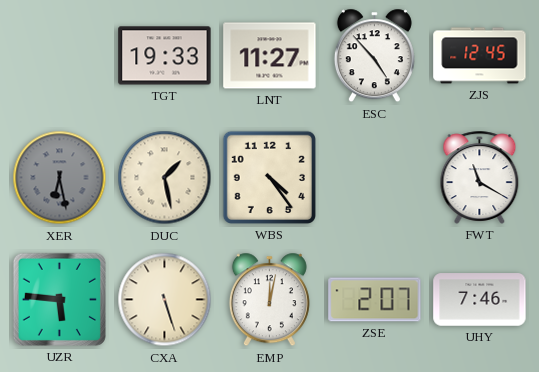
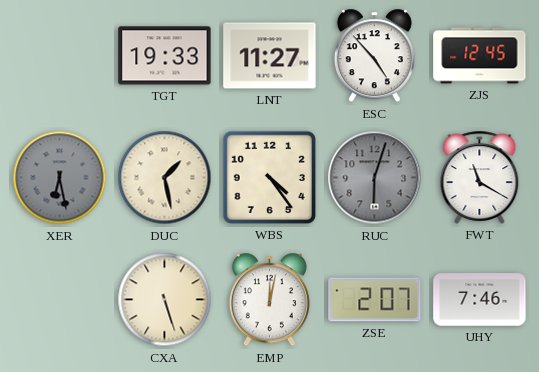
RUC: none -> 6:03 (375, 178)
UZR: 5:46 -> none (59, 299)
